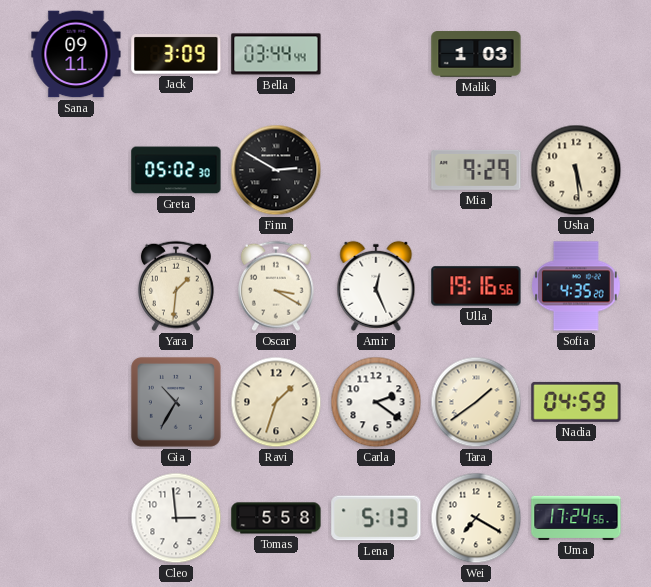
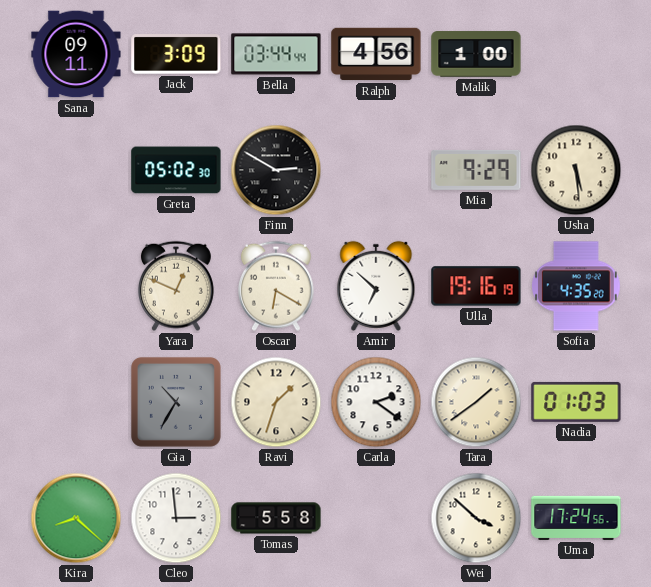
Ralph: none -> 4:56 (376, 54)
Malik: 1:03 -> 1:00 (476, 54)
Yara: 1:31 -> 12:49 (176, 286)
Oscar: 3:20 -> 6:20 (276, 286)
Amir: 12:26 -> 6:52 (376, 286)
Ulla: 19:16:56 -> 19:16:19 (476, 286)
Nadia: 04:59 -> 01:03 (576, 402)
Kira: none -> 8:22 (76, 518)
Lena: 5:13 -> none (376, 518)
Wei: 7:20 -> 3:52 (476, 518)
